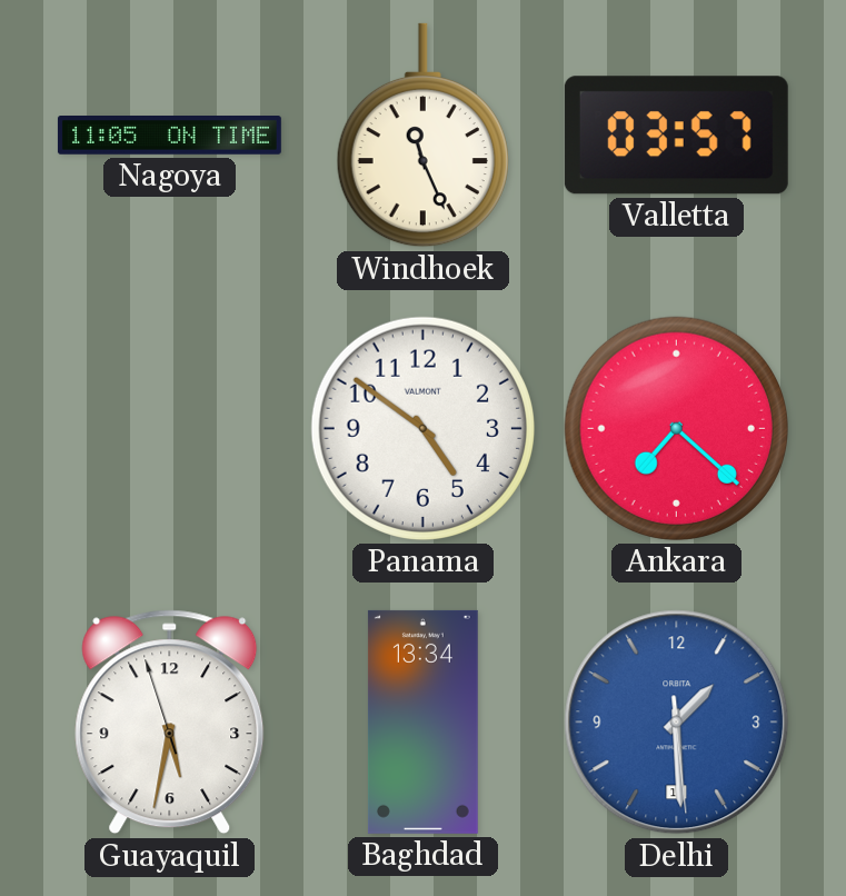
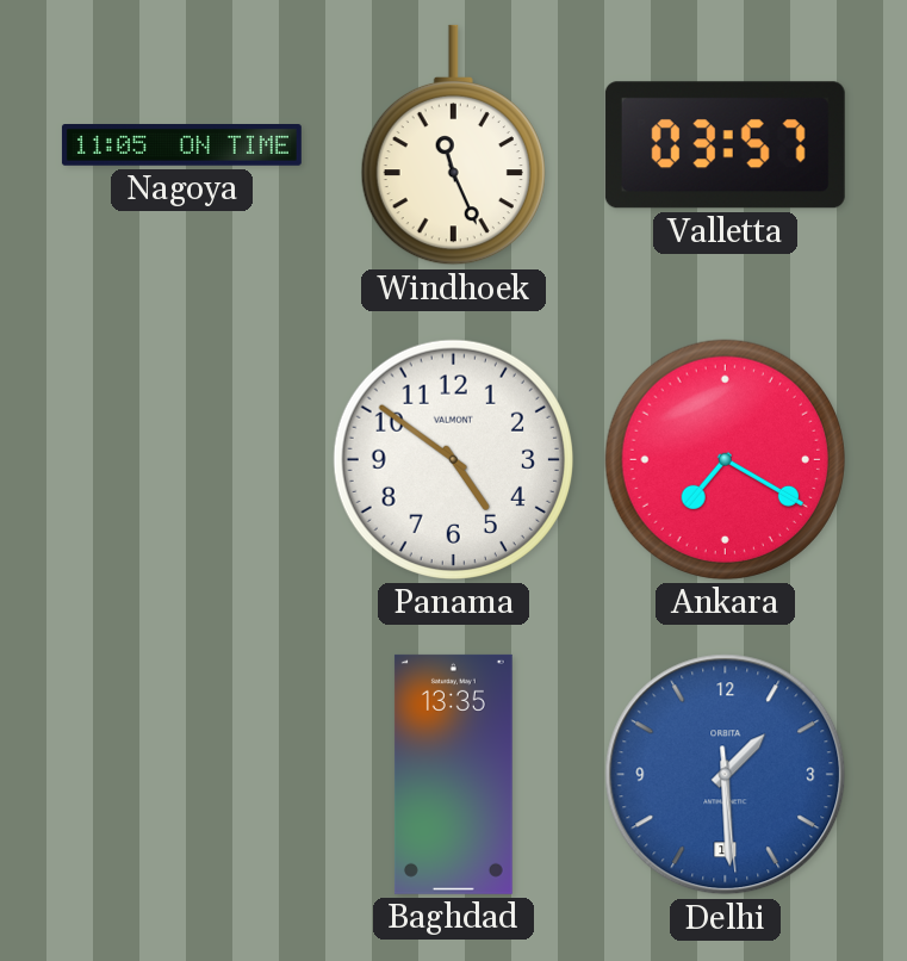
Ankara: 7:22 -> 7:20 (725, 459)
Guayaquil: 5:31 -> none (170, 723)
Baghdad: 13:34 -> 13:35 (453, 774)
